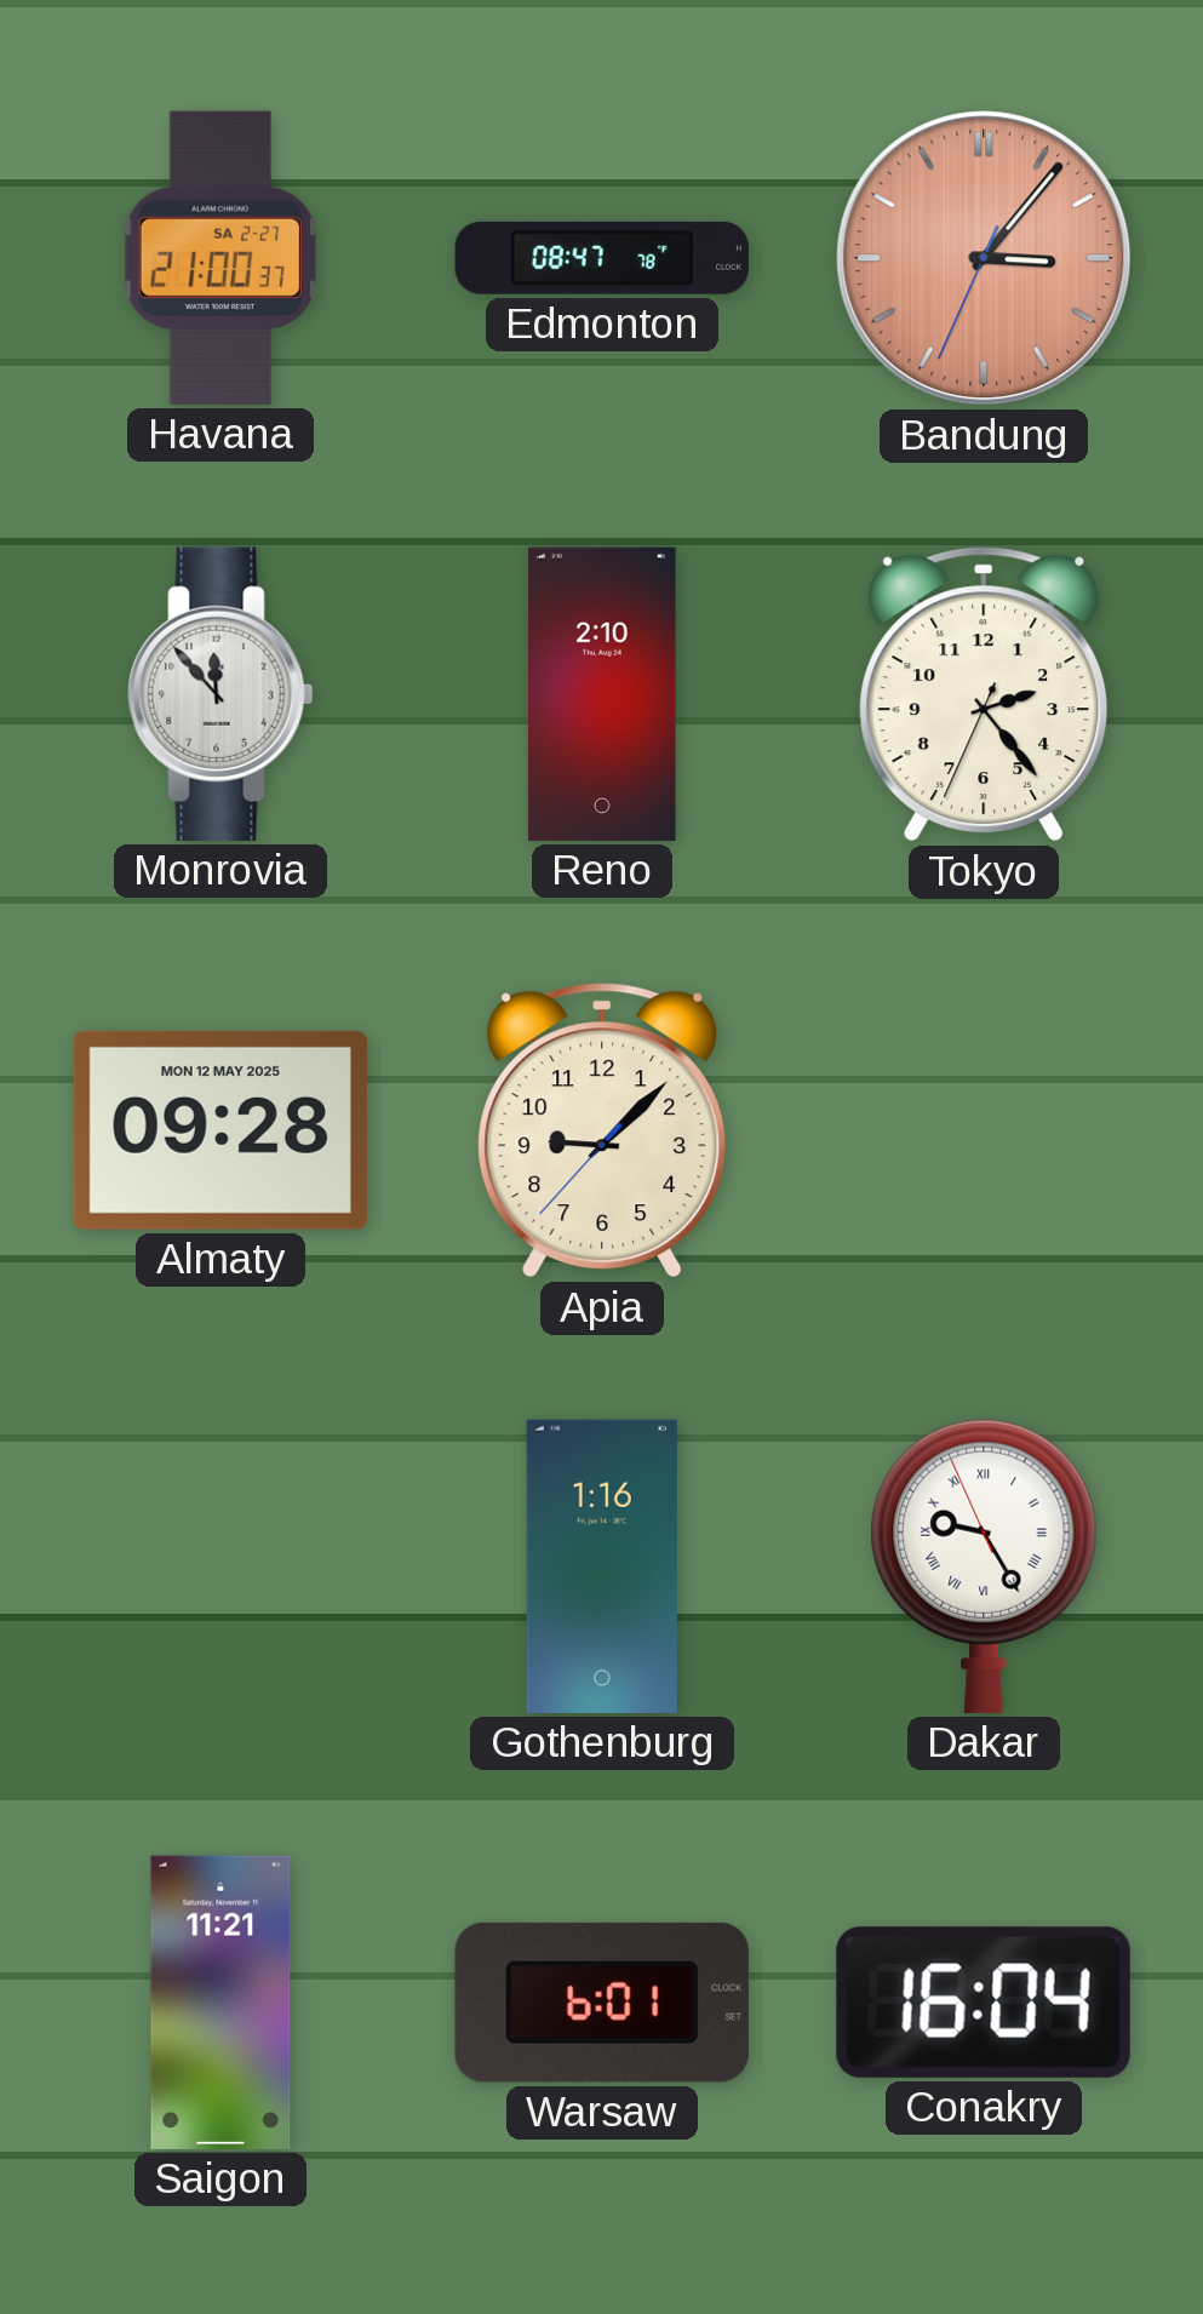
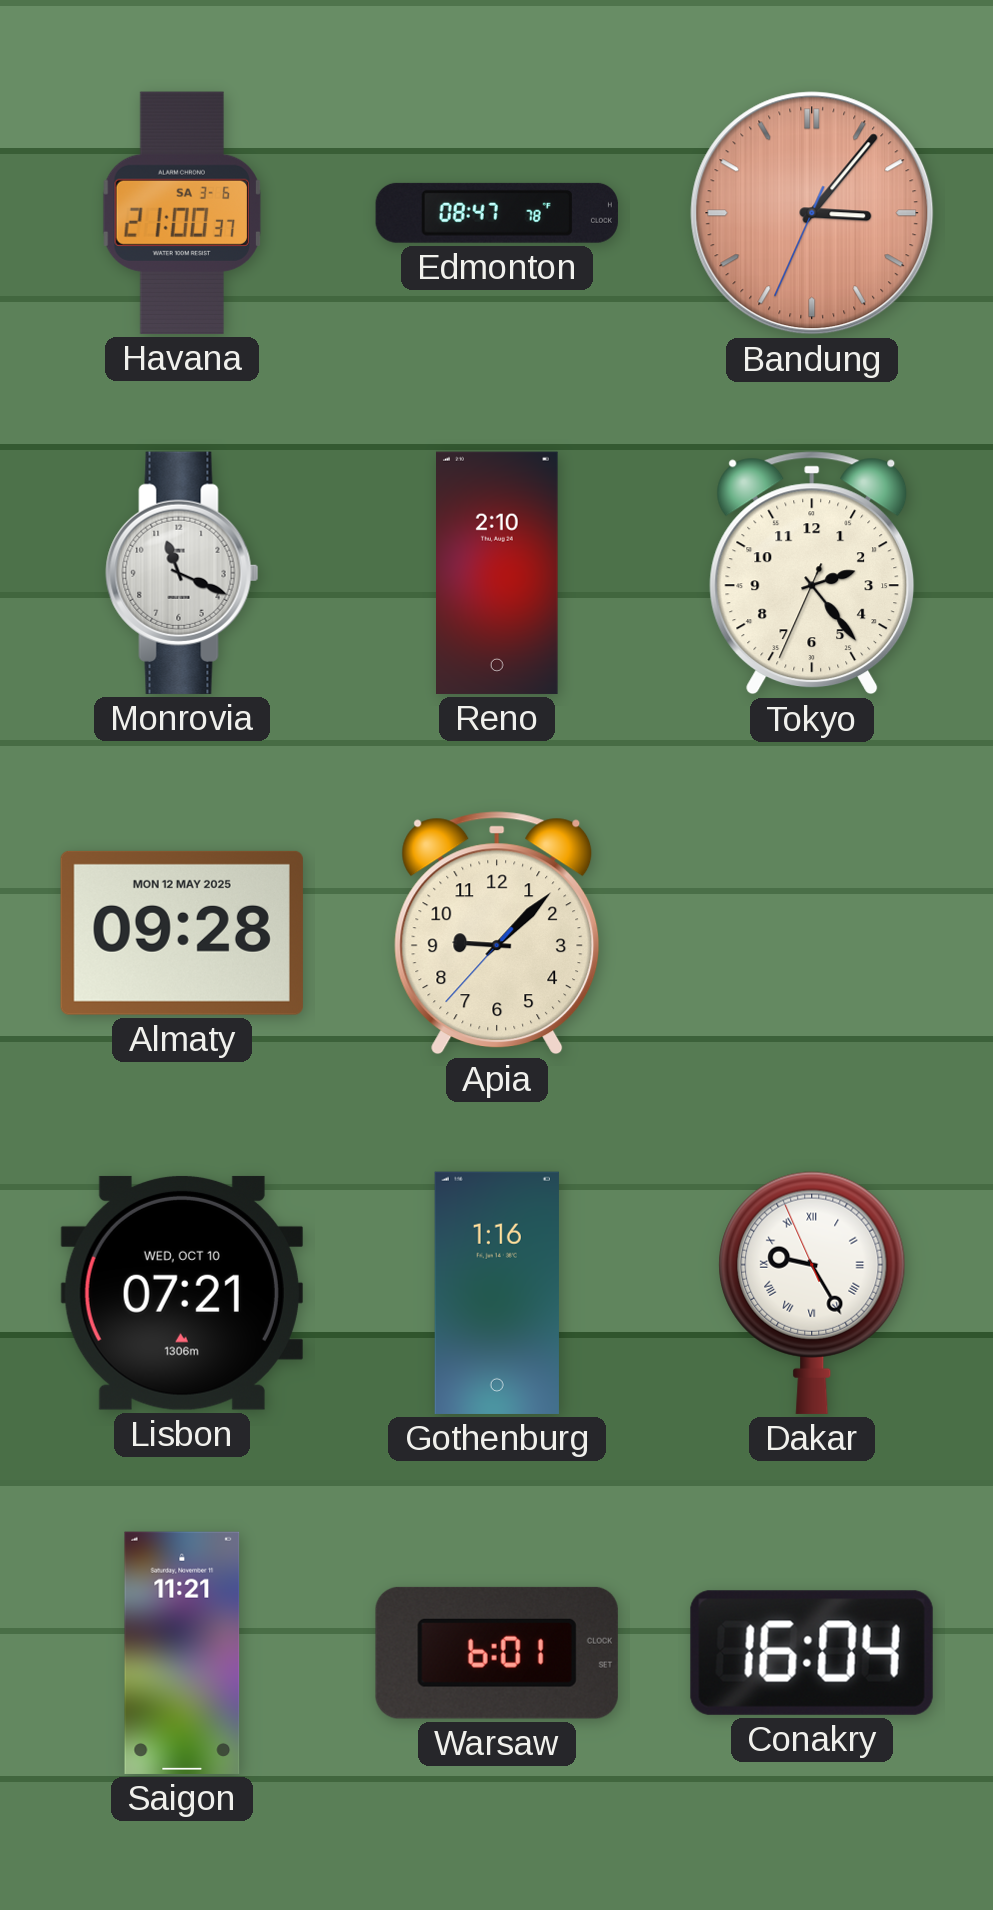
Havana date: SA 2-27 -> SA 3-6 (182, 213)
Monrovia: 11:53 -> 11:19 (182, 573)
Lisbon: none -> 07:21 (182, 1293)
